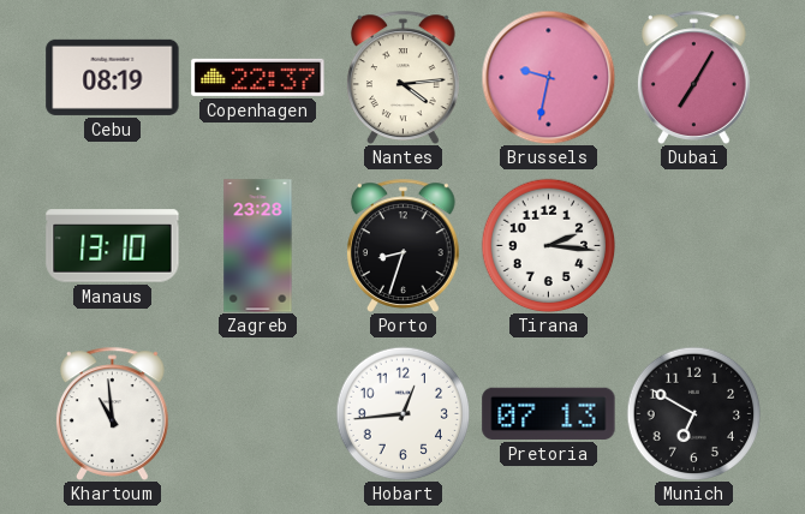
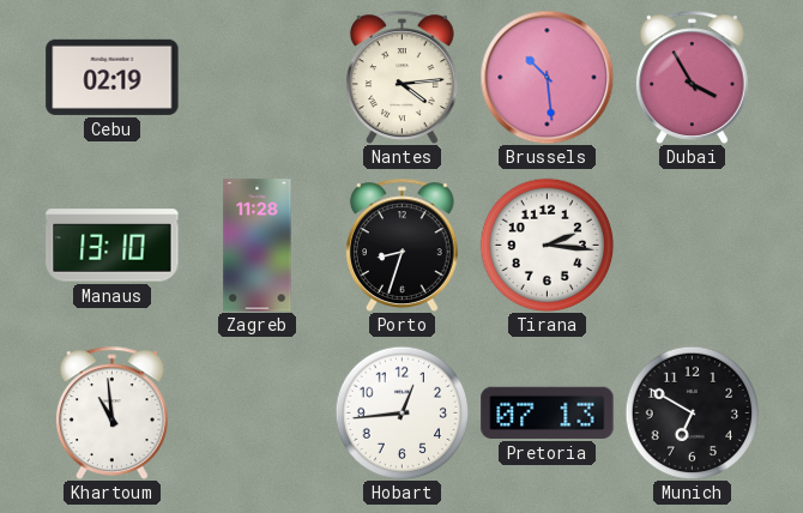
Cebu: 08:19 -> 02:19 (113, 77)
Copenhagen: 22:37 -> none (258, 77)
Brussels: 9:32 -> 10:29 (547, 77)
Dubai: 7:05 -> 3:55 (692, 77)
Zagreb: 23:28 -> 11:28 (258, 246)
